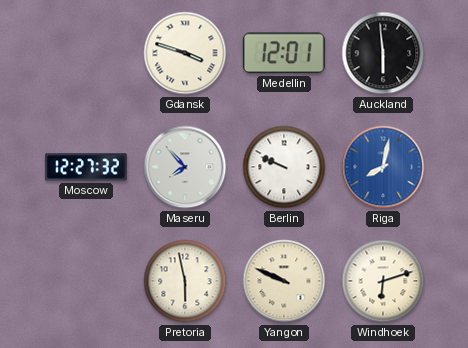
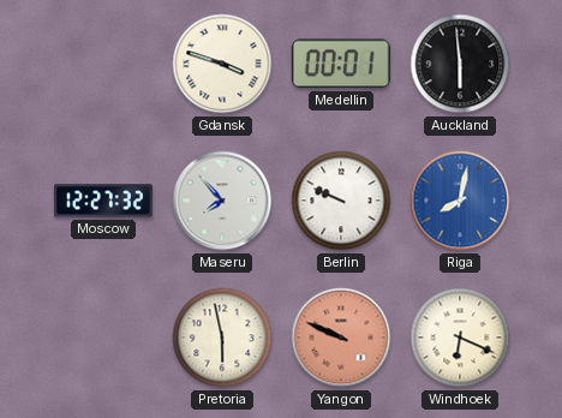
Medellin: 12:01 -> 00:01 (341, 64)
Yangon dial: cream -> salmon (341, 338)
Windhoek: 6:12 -> 6:19 (460, 338)
